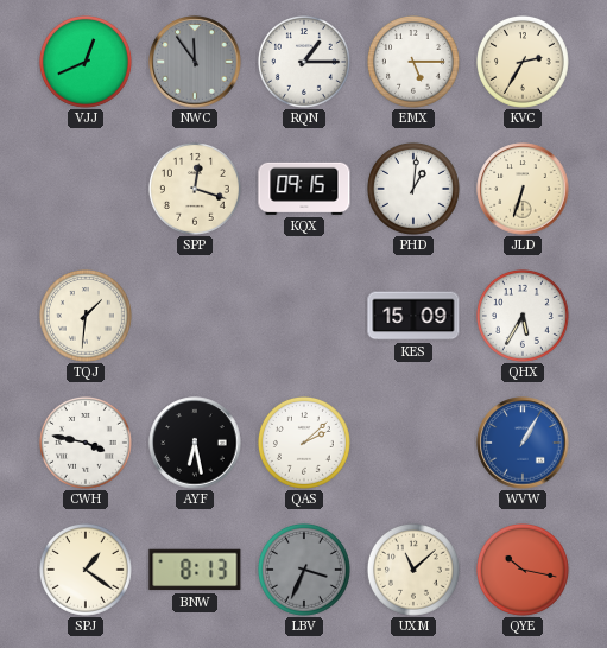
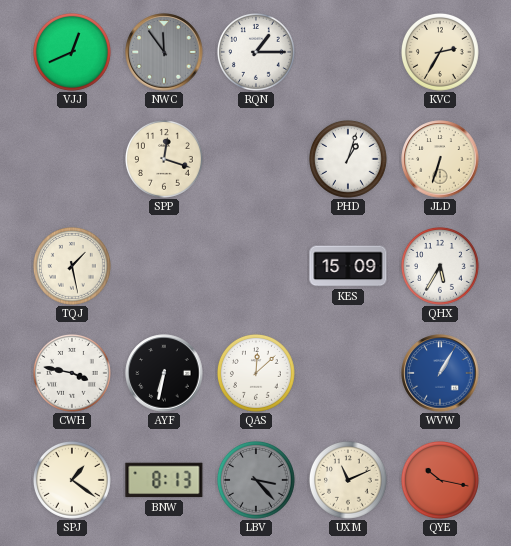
EMX: 5:15 -> none (413, 62)
KQX: 09:15 -> none (304, 189)
PHD: 1:01 -> 1:03 (348, 159)
TQJ: 1:31 -> 1:28 (72, 266)
AYF: 6:28 -> 6:32 (164, 373)
QAS: 2:08 -> 12:08 (256, 373)
LBV: 3:34 -> 3:23 (256, 480)
UXM: 11:08 -> 11:11 (348, 480)
